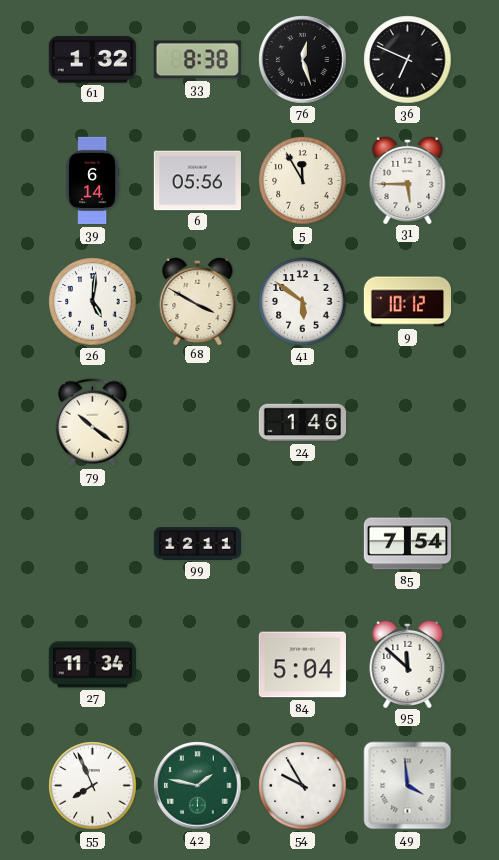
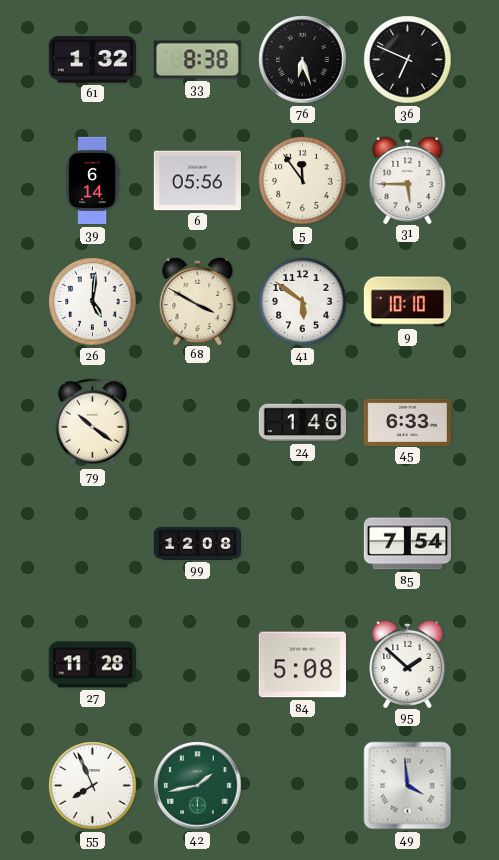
76: 12:27 -> 6:27 (303, 60)
5: 11:55 -> 11:54 (303, 181)
9: 10:12 -> 10:10 (407, 302)
45: none -> 6:33 (407, 422)
99: 12:11 -> 12:08 (197, 544)
27: 11:34 -> 11:28 (92, 665)
84: 5:04 -> 5:08 (302, 665)
95: 11:52 -> 1:52 (408, 663)
42: 1:47 -> 1:43 (198, 786)
54: 9:55 -> none (303, 786)
